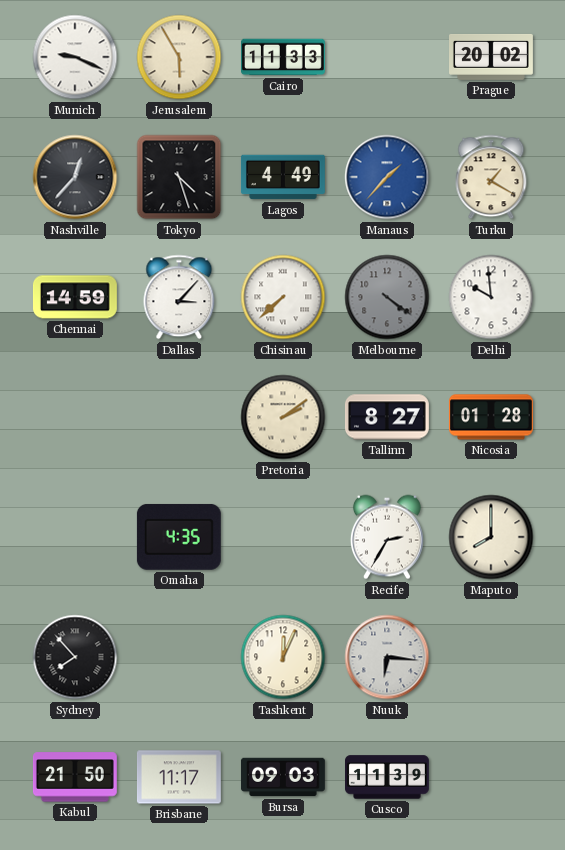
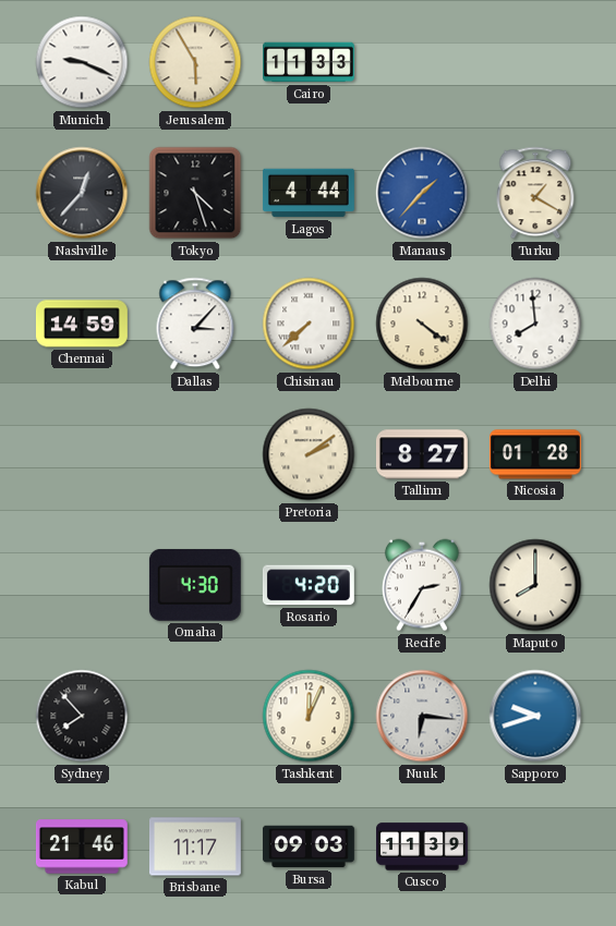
Prague: 20:02 -> none (492, 57)
Lagos: 4:49 -> 4:44 (309, 193)
Melbourne dial: grey -> cream (422, 324)
Delhi: 9:59 -> 7:59 (535, 324)
Omaha: 4:35 -> 4:30 (195, 585)
Rosario: none -> 4:20 (309, 585)
Sapporo: none -> 9:42 (535, 716)
Kabul: 21:50 -> 21:46 (82, 846)
